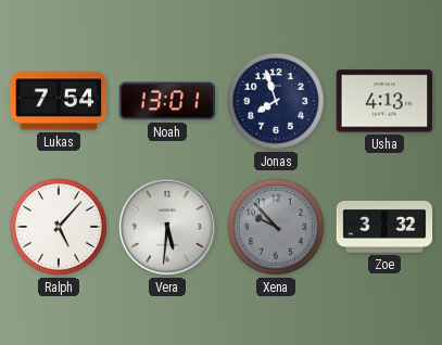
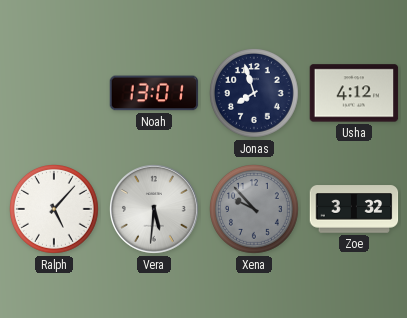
Lukas: 7:54 -> none (59, 101)
Usha: 4:13 -> 4:12 (354, 93)
